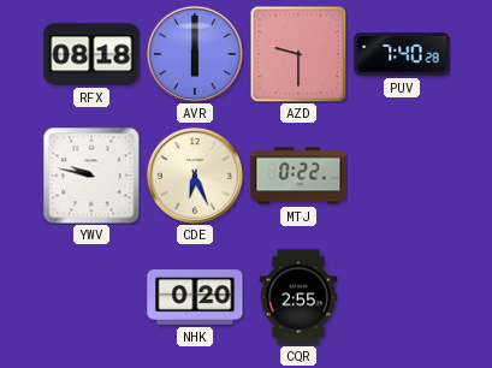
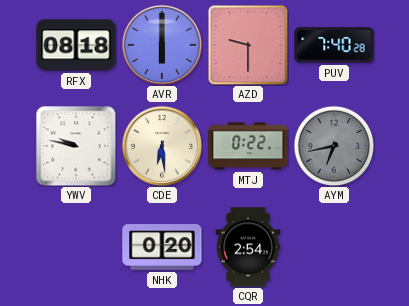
CDE: 6:26 -> 6:29 (162, 146)
AYM: none -> 6:43 (334, 146)
CQR: 2:55 -> 2:54 (248, 247)
